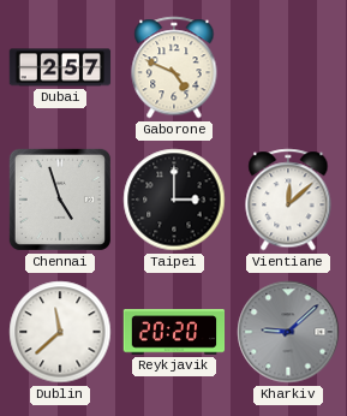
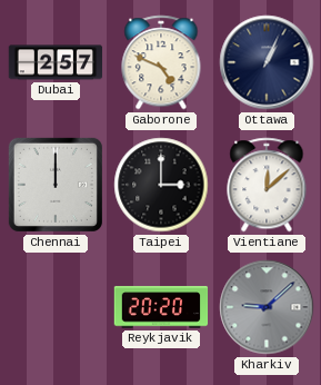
Ottawa: none -> 1:04 (267, 62)
Chennai: 4:57 -> 12:00 (56, 185)
Dublin: 11:38 -> none (60, 332)
